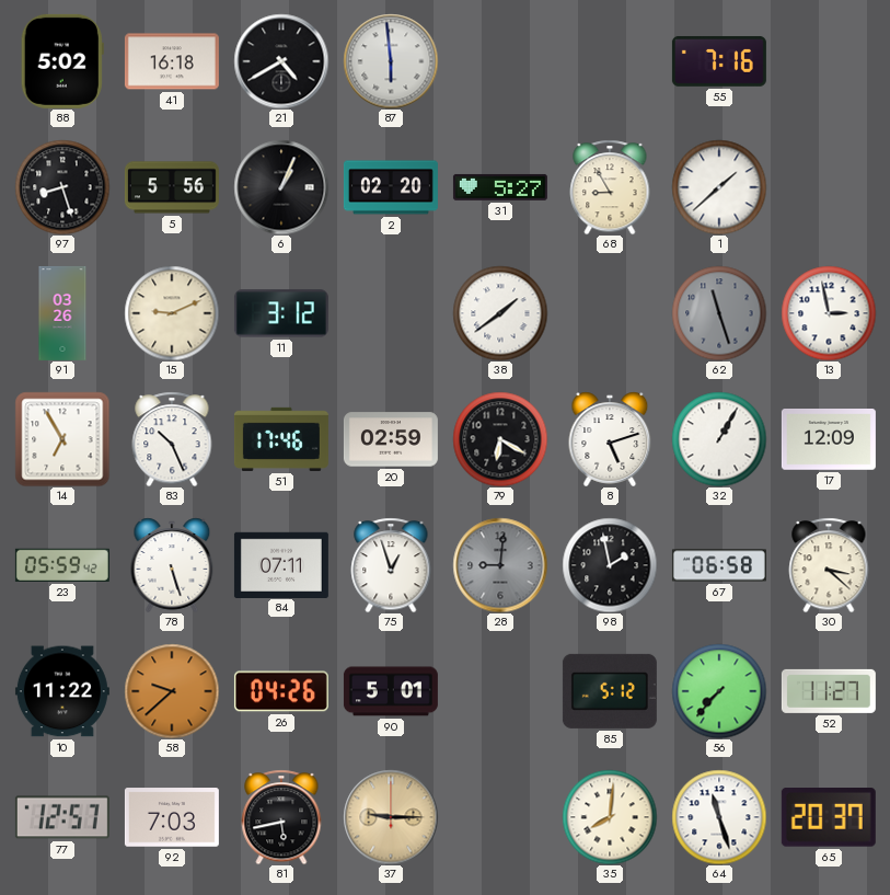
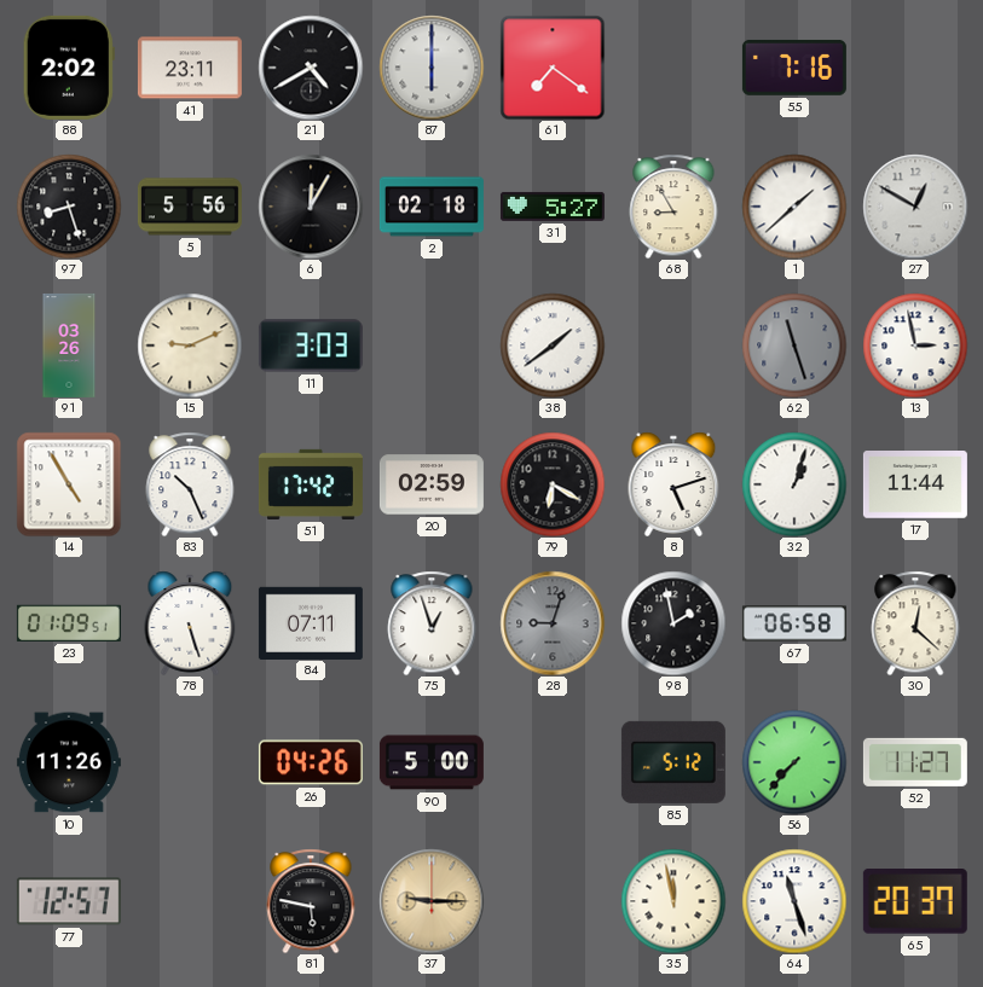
88: 5:02 -> 2:02 (69, 68)
41: 16:18 -> 23:11 (190, 68)
87: 5:59 -> 6:00 (432, 68)
61: none -> 7:21 (553, 68)
6: 1:04 -> 12:05 (311, 207)
2: 02:20 -> 02:18 (432, 207)
27: none -> 12:50 (915, 207)
11: 3:12 -> 3:03 (311, 346)
14: 6:55 -> 4:55 (69, 484)
51: 17:46 -> 17:42 (311, 484)
32: 1:05 -> 1:03 (794, 484)
17: 12:09 -> 11:44 (915, 486)
23: 05:59 -> 01:09 (69, 623)
28: 9:01 -> 9:03 (553, 623)
30: 3:22 -> 12:22 (915, 623)
10: 11:22 -> 11:26 (69, 762)
58: 9:38 -> none (172, 691)
90: 5:01 -> 5:00 (432, 762)
92: 7:03 -> none (172, 817)
81: 5:43 -> 5:47 (311, 901)
35: 8:01 -> 11:58 (673, 901)
